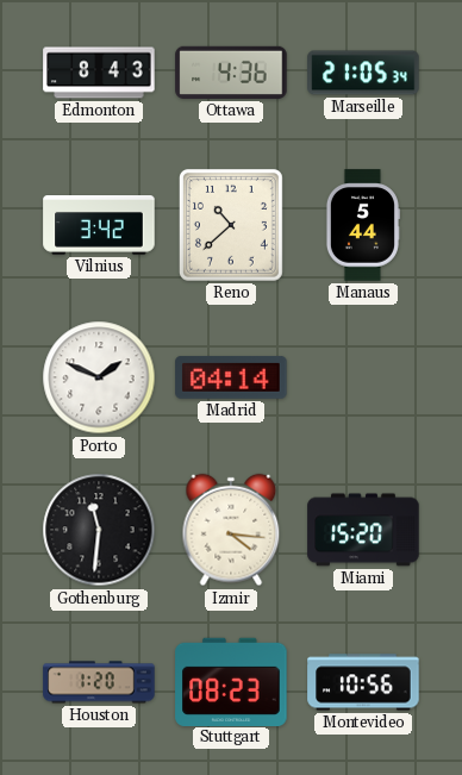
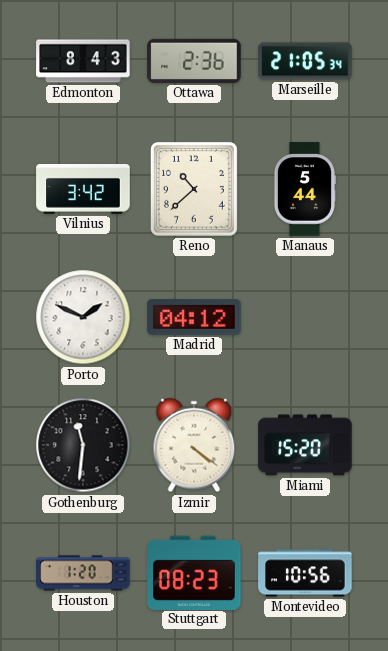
Ottawa: 4:36 -> 2:36 (194, 61)
Madrid: 04:14 -> 04:12 (194, 318)
Izmir: 4:16 -> 4:21 (194, 445)
